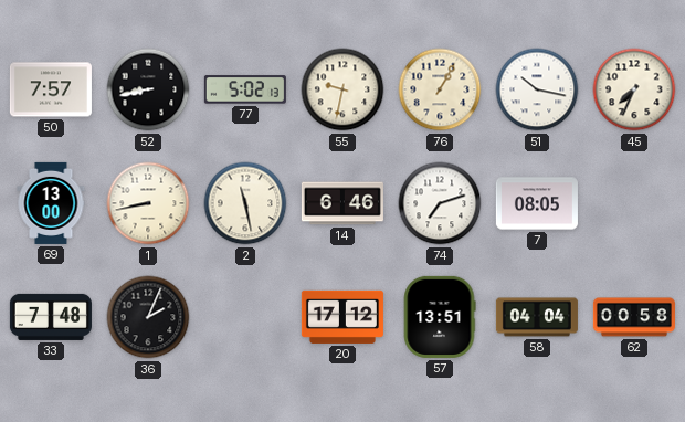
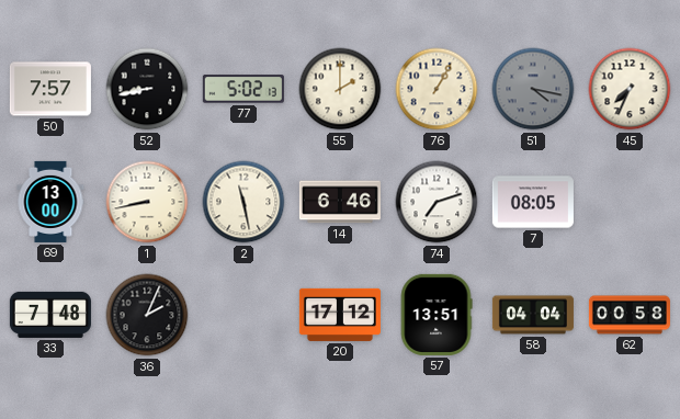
55: 9:32 -> 2:00 (340, 89)
51: 10:17 -> 4:17 (533, 89)
51 dial: white -> grey (533, 89)
